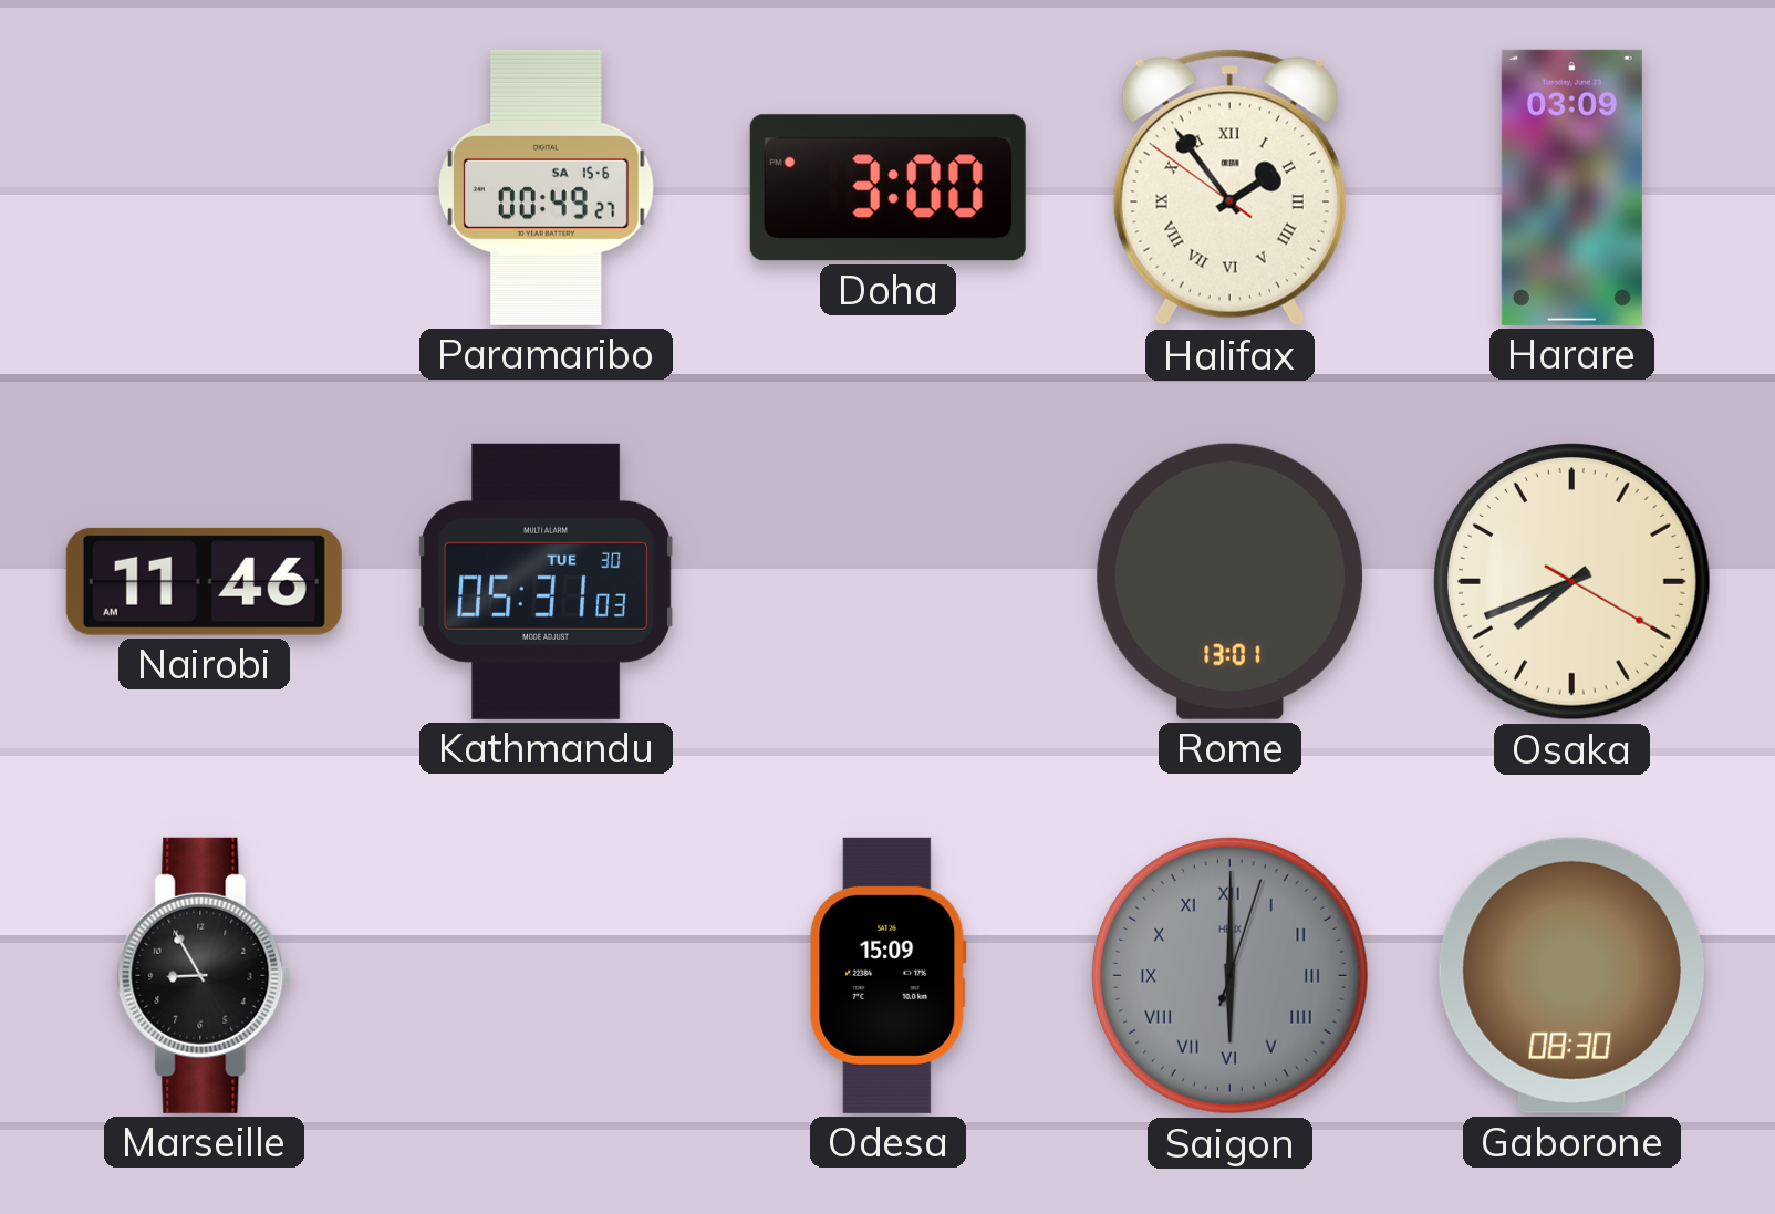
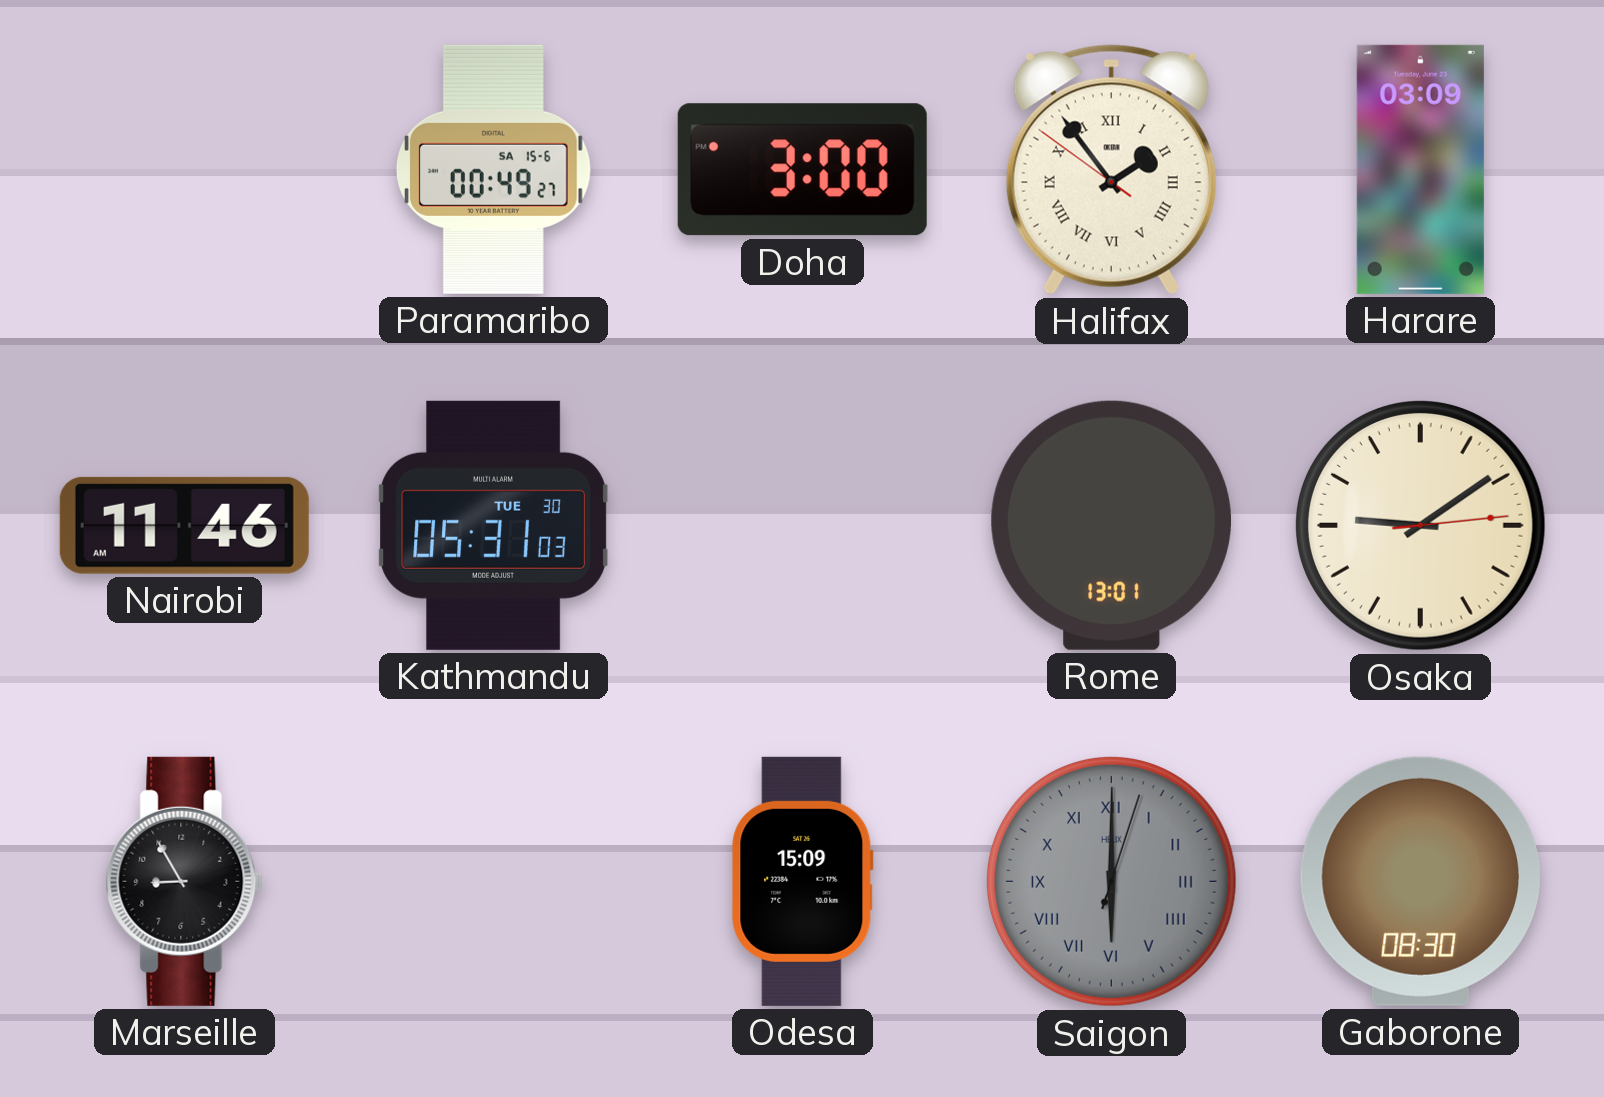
Osaka: 7:41 -> 9:09 (1420, 525)
